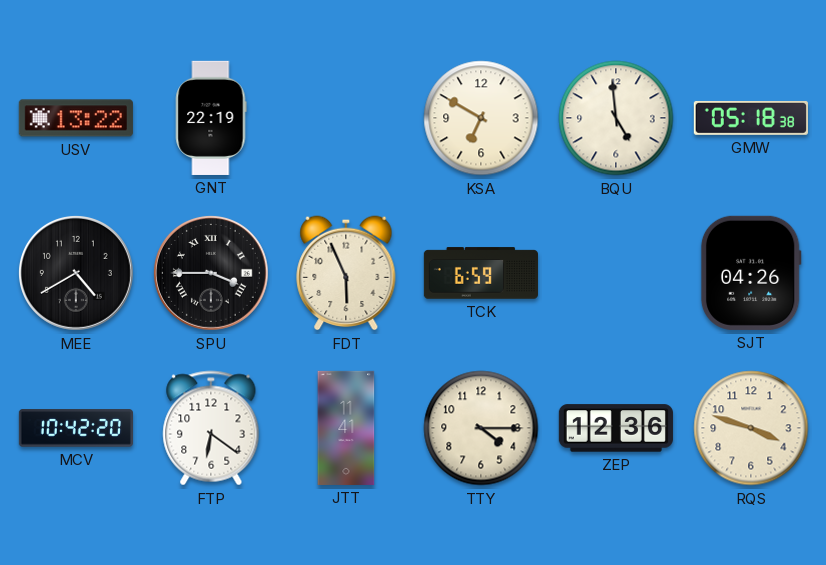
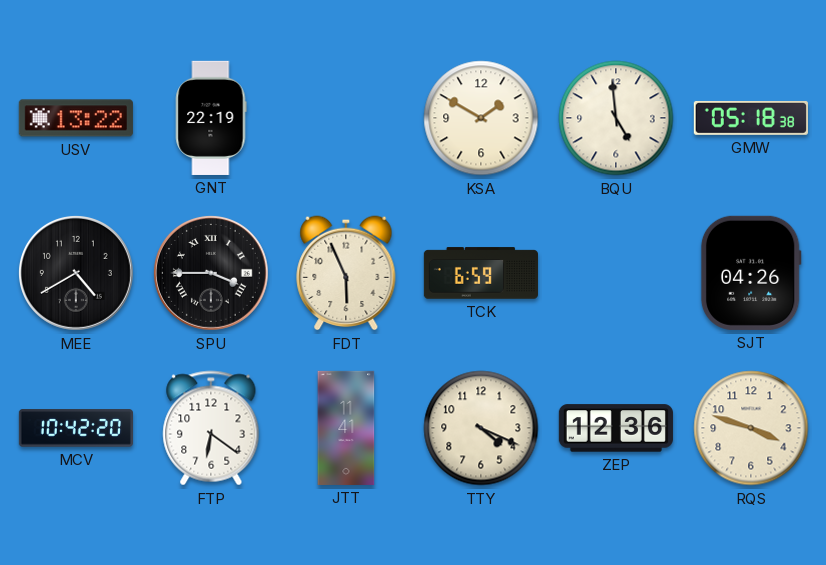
KSA: 6:50 -> 1:50 (481, 118)
TTY: 4:15 -> 4:19 (481, 428)
